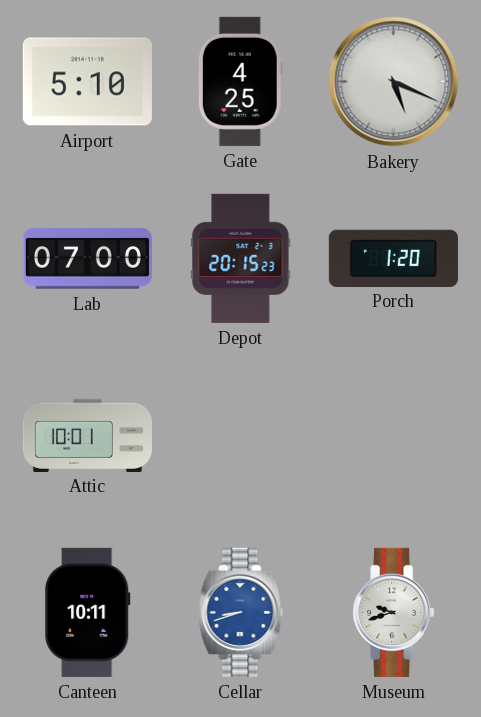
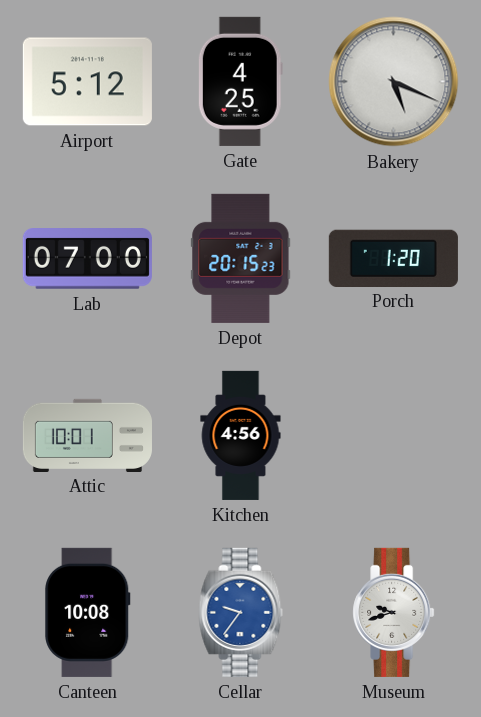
Airport: 5:10 -> 5:12 (87, 82)
Kitchen: none -> 4:56 (241, 435)
Canteen: 10:11 -> 10:08 (88, 612)
Cellar: 8:42 -> 9:36 (241, 612)
